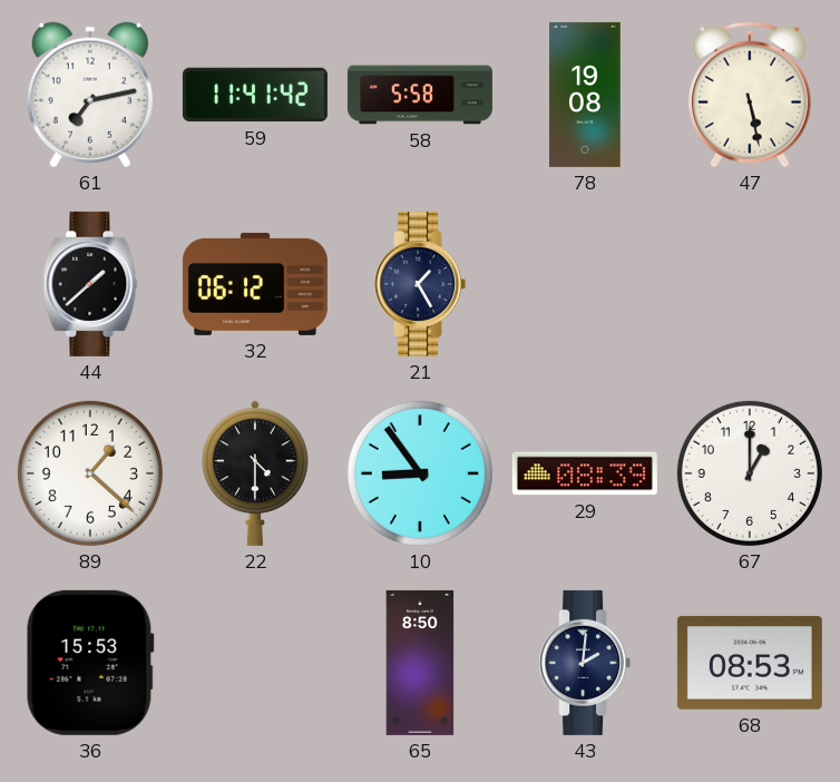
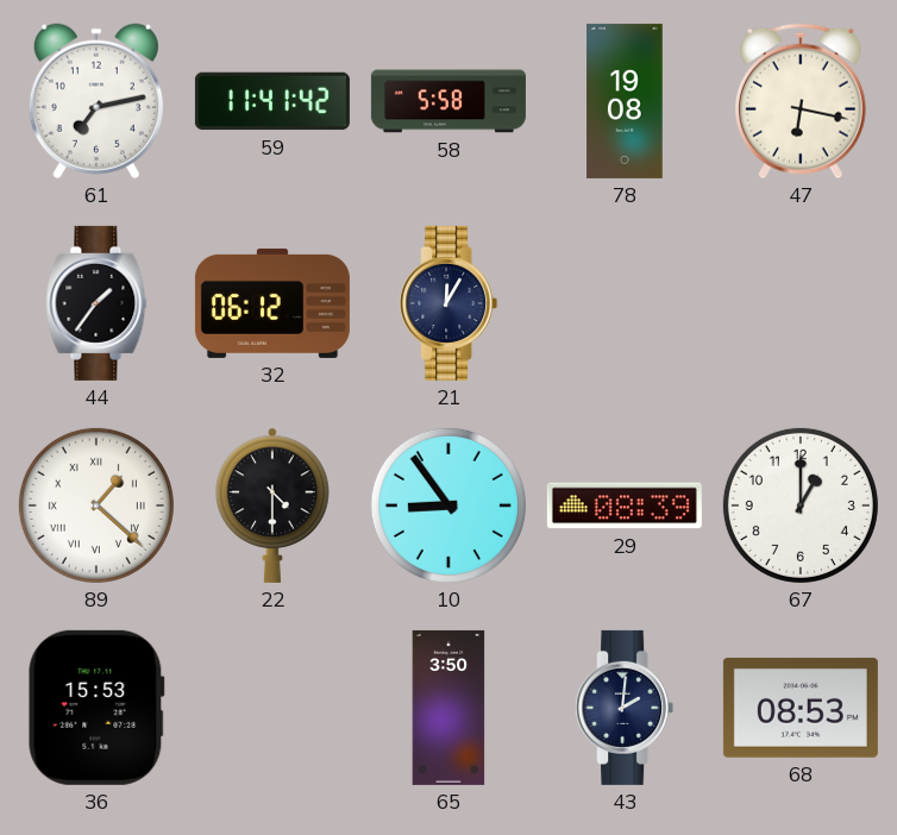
47: 5:28 -> 6:17 (802, 101)
44: 1:38 -> 1:36 (96, 303)
21: 1:25 -> 12:05 (448, 303)
89 numerals: Arabic -> Roman (96, 506)
65: 8:50 -> 3:50 (448, 708)
